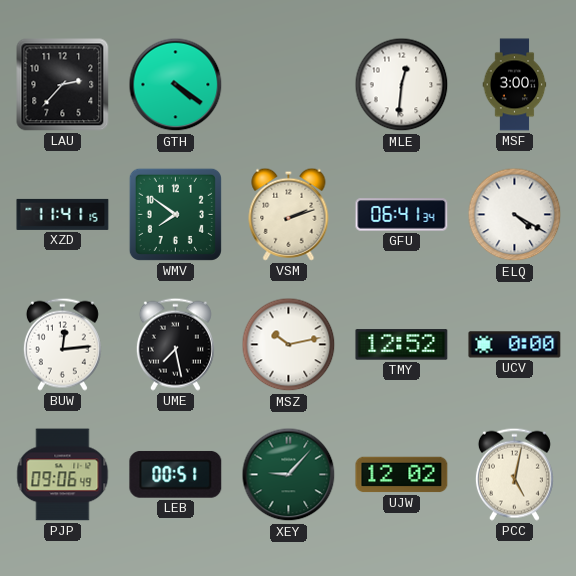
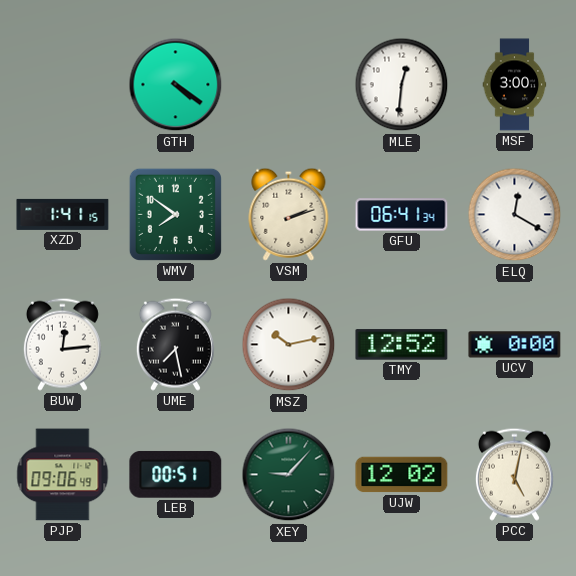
LAU: 2:37 -> none (63, 85)
XZD: 11:41 -> 1:41 (63, 214)
ELQ: 4:20 -> 12:20 (515, 215)
